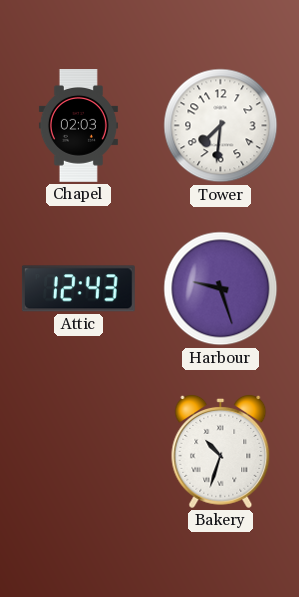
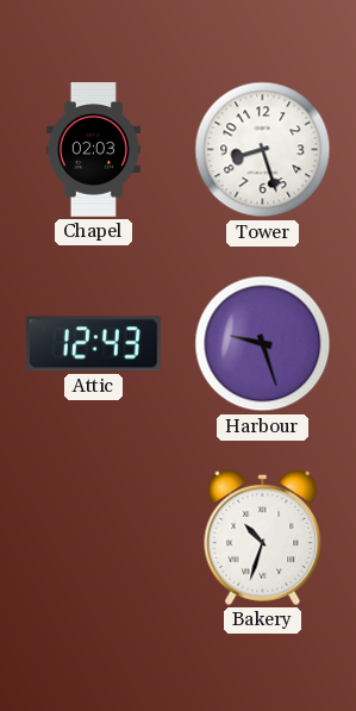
Tower: 7:31 -> 8:27 (263, 150)
